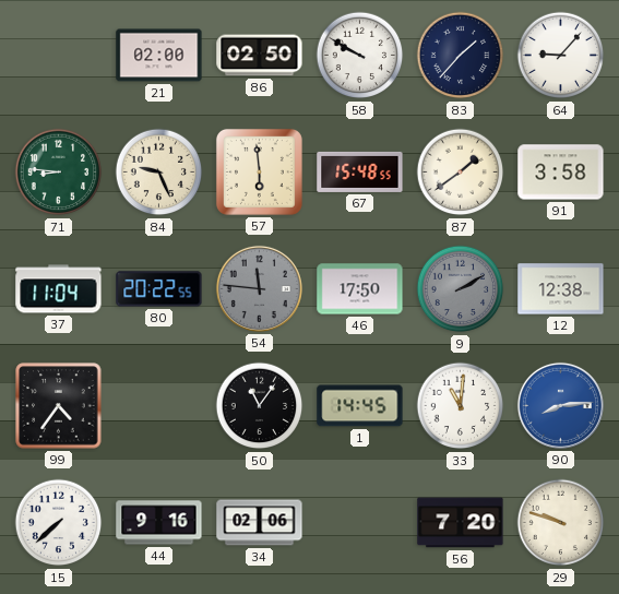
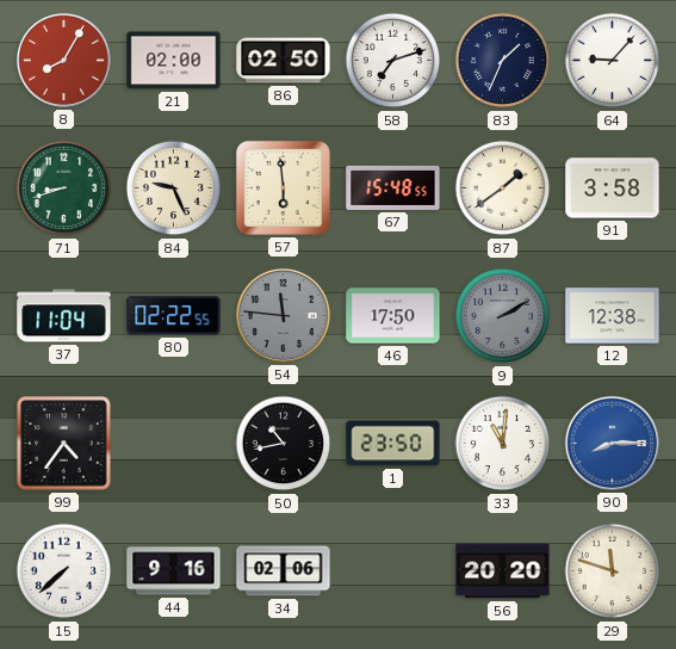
8: none -> 8:05 (63, 60)
58: 9:50 -> 7:12 (393, 61)
83: 1:37 -> 1:34 (503, 61)
71: 8:46 -> 8:42 (64, 188)
80: 20:22 -> 02:22 (174, 316)
50: 11:06 -> 10:43 (284, 444)
1: 14:45 -> 23:50 (393, 444)
90: 8:14 -> 8:15 (612, 443)
56: 7:20 -> 20:20 (503, 571)
29: 9:48 -> 11:48 (613, 571)
